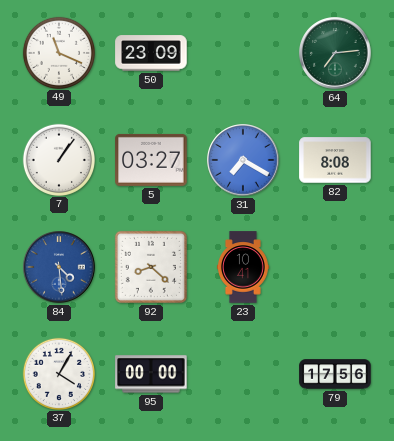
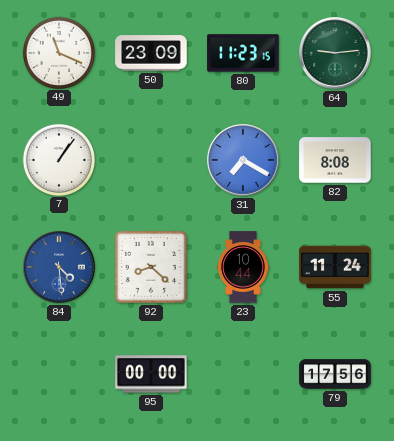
80: none -> 11:23 (243, 53)
64: 7:14 -> 9:14 (335, 53)
5: 03:27 -> none (151, 160)
23: 10:41 -> 10:44 (243, 267)
55: none -> 11:24 (335, 267)
37: 4:05 -> none (58, 373)
